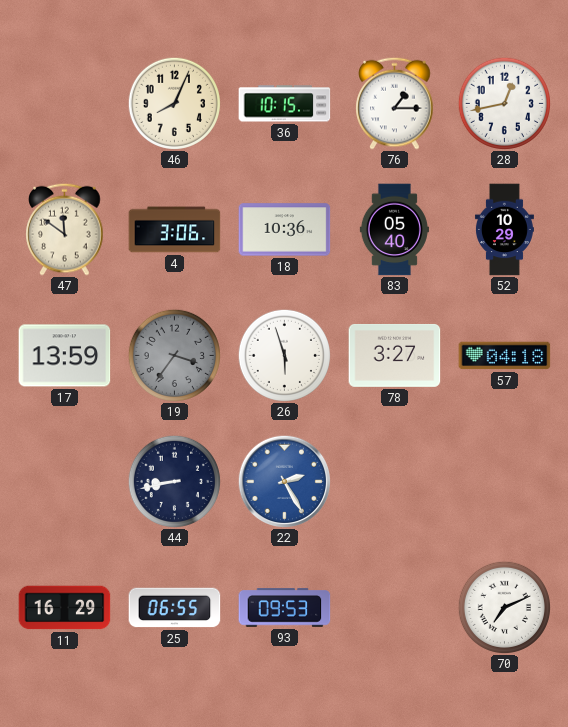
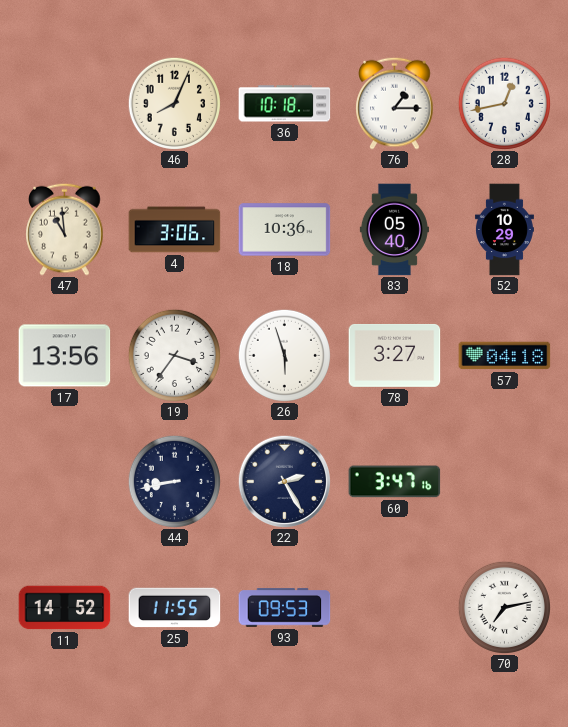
36: 10:15 -> 10:18 (285, 104)
47: 11:51 -> 10:59 (65, 229)
17: 13:59 -> 13:56 (65, 356)
19 dial: grey -> white (174, 355)
22 dial: blue -> navy (284, 481)
60: none -> 3:47 (395, 482)
11: 16:29 -> 14:52 (65, 608)
25: 06:55 -> 11:55 (175, 608)
70: 7:11 -> 7:13 (504, 607)
